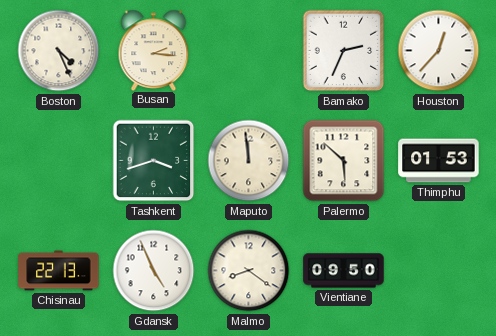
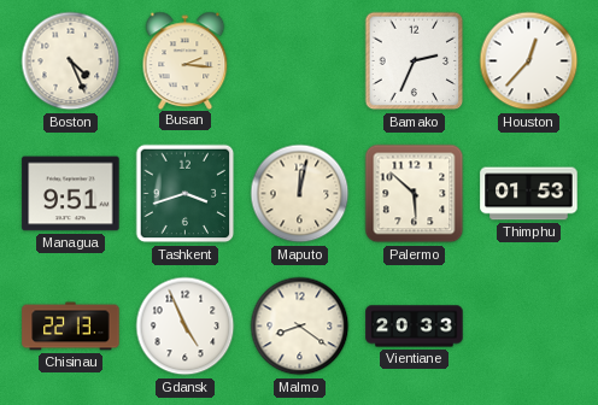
Managua: none -> 9:51 (71, 194)
Maputo: 11:59 -> 12:02 (300, 194)
Vientiane: 09:50 -> 20:33 (415, 327)
